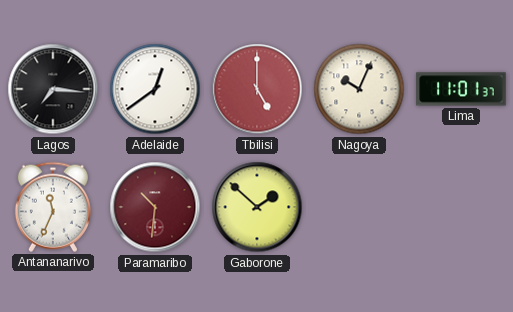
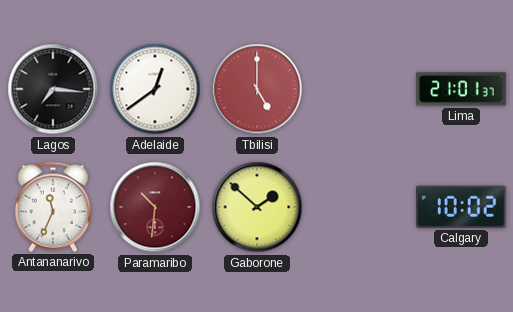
Nagoya: 10:04 -> none (359, 89)
Lima: 11:01 -> 21:01 (461, 89)
Calgary: none -> 10:02 (461, 207)
